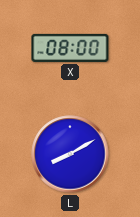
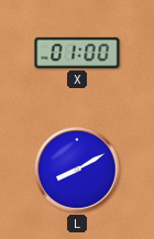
X: 08:00 -> 01:00 (77, 53)
